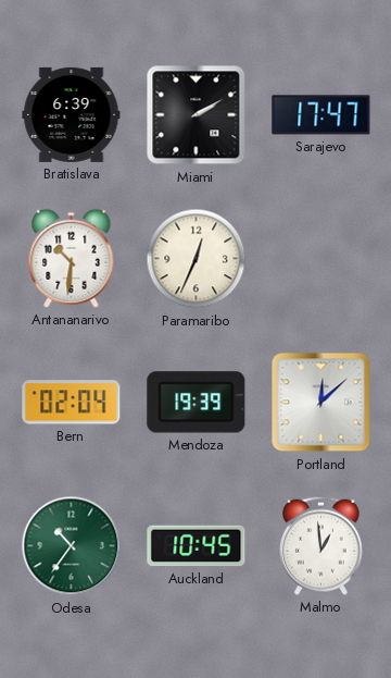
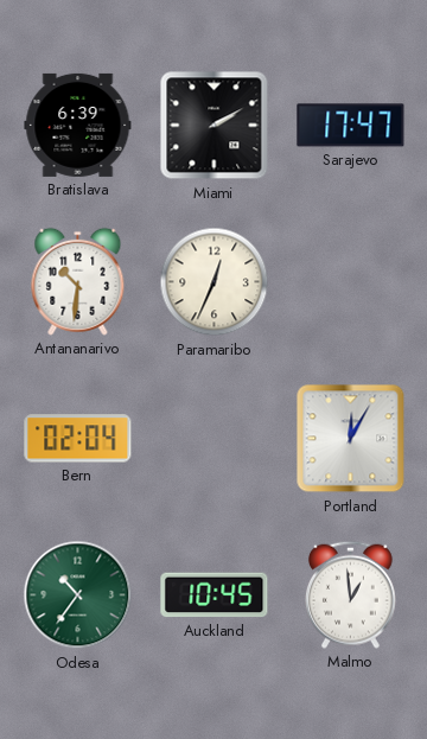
Mendoza: 19:39 -> none (197, 403)
Portland: 12:08 -> 12:05 (351, 439)
